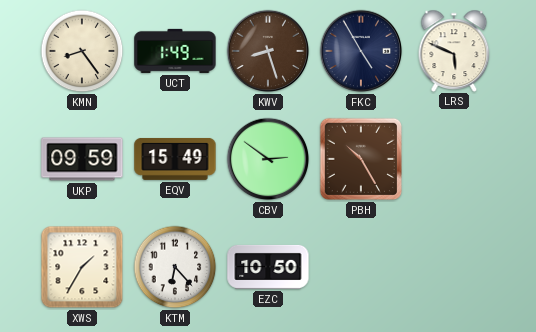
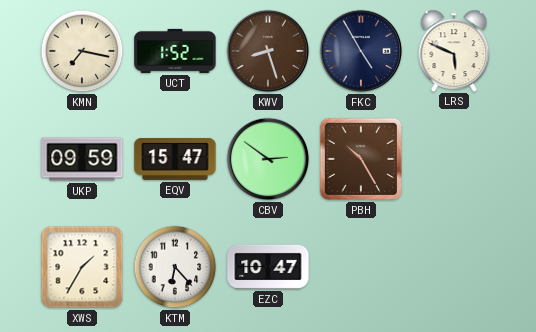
KMN: 8:24 -> 7:17 (82, 51)
UCT: 1:49 -> 1:52 (175, 51)
EQV: 15:49 -> 15:47 (175, 159)
EZC: 10:50 -> 10:47 (268, 267)
